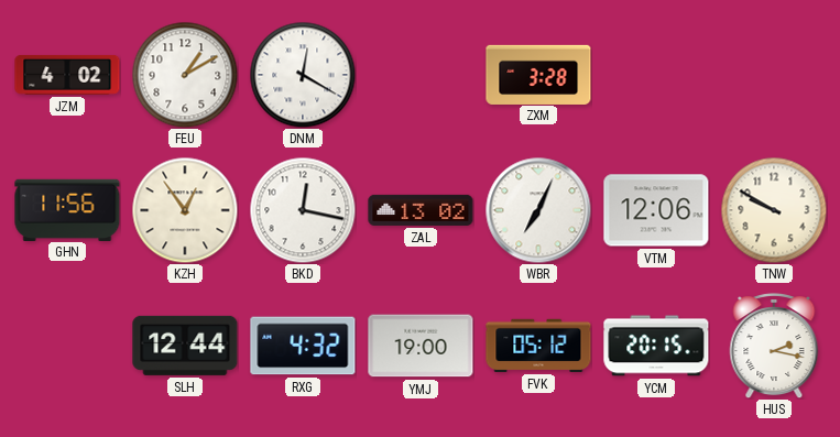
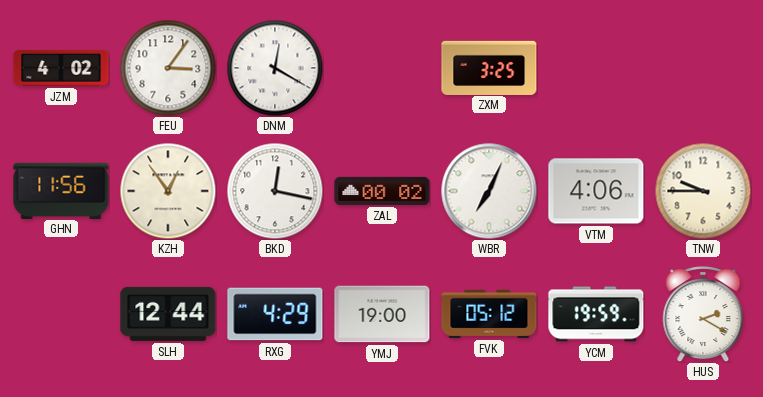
FEU: 1:10 -> 3:06 (168, 68)
ZXM: 3:28 -> 3:25 (489, 67)
ZAL: 13:02 -> 00:02 (382, 191)
VTM: 12:06 -> 4:06 (596, 191)
TNW: 9:50 -> 9:45 (703, 191)
RXG: 4:32 -> 4:29 (275, 314)
YCM: 20:15 -> 19:59 (596, 314)
HUS: 2:17 -> 2:20 (703, 314)
